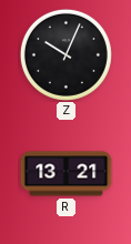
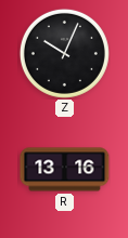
R: 13:21 -> 13:16 (65, 170)
